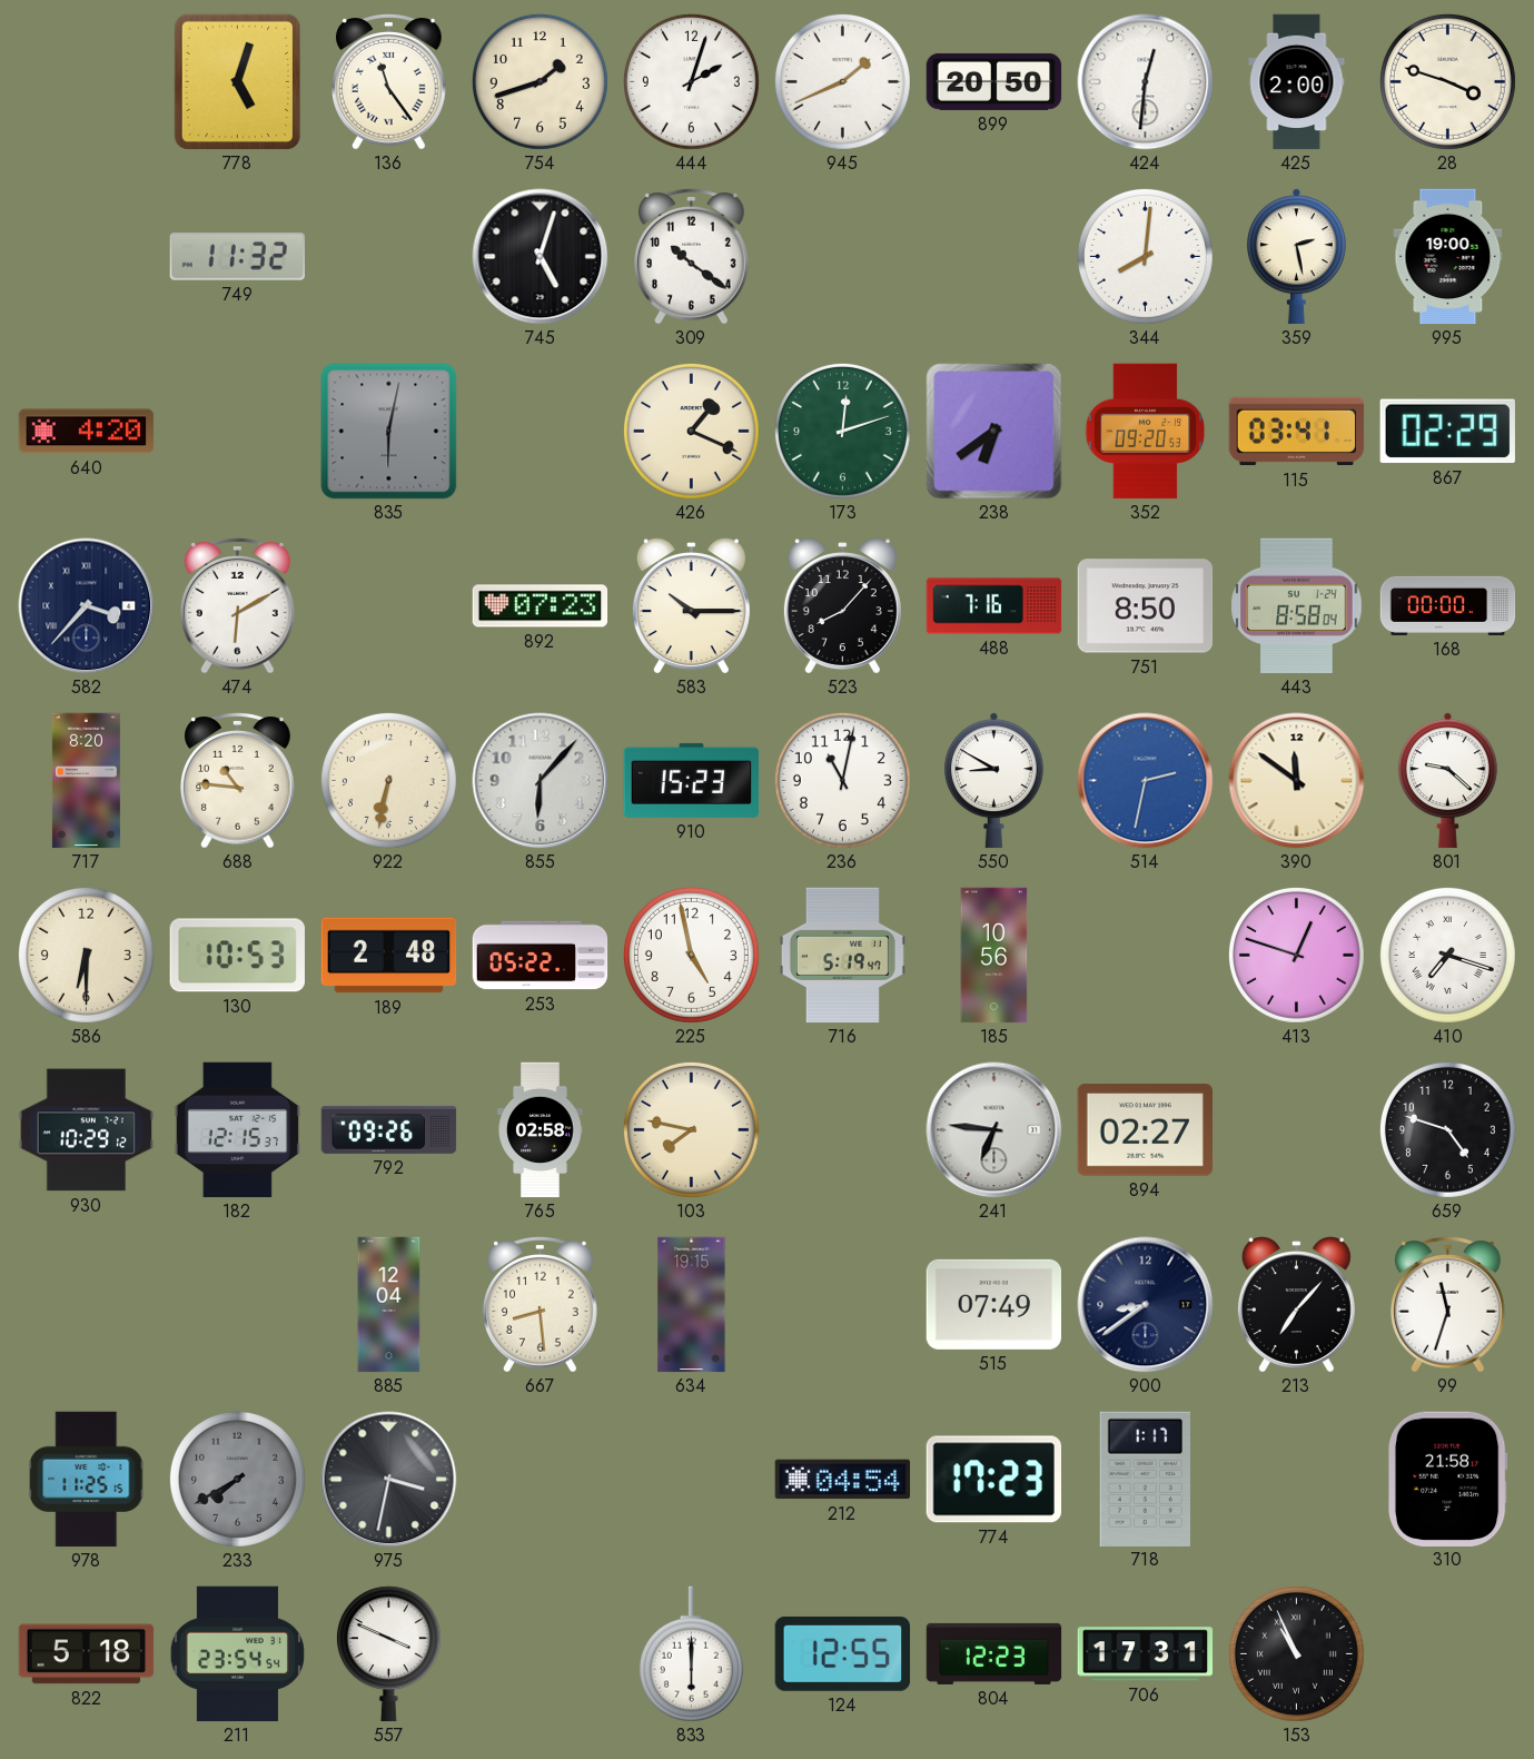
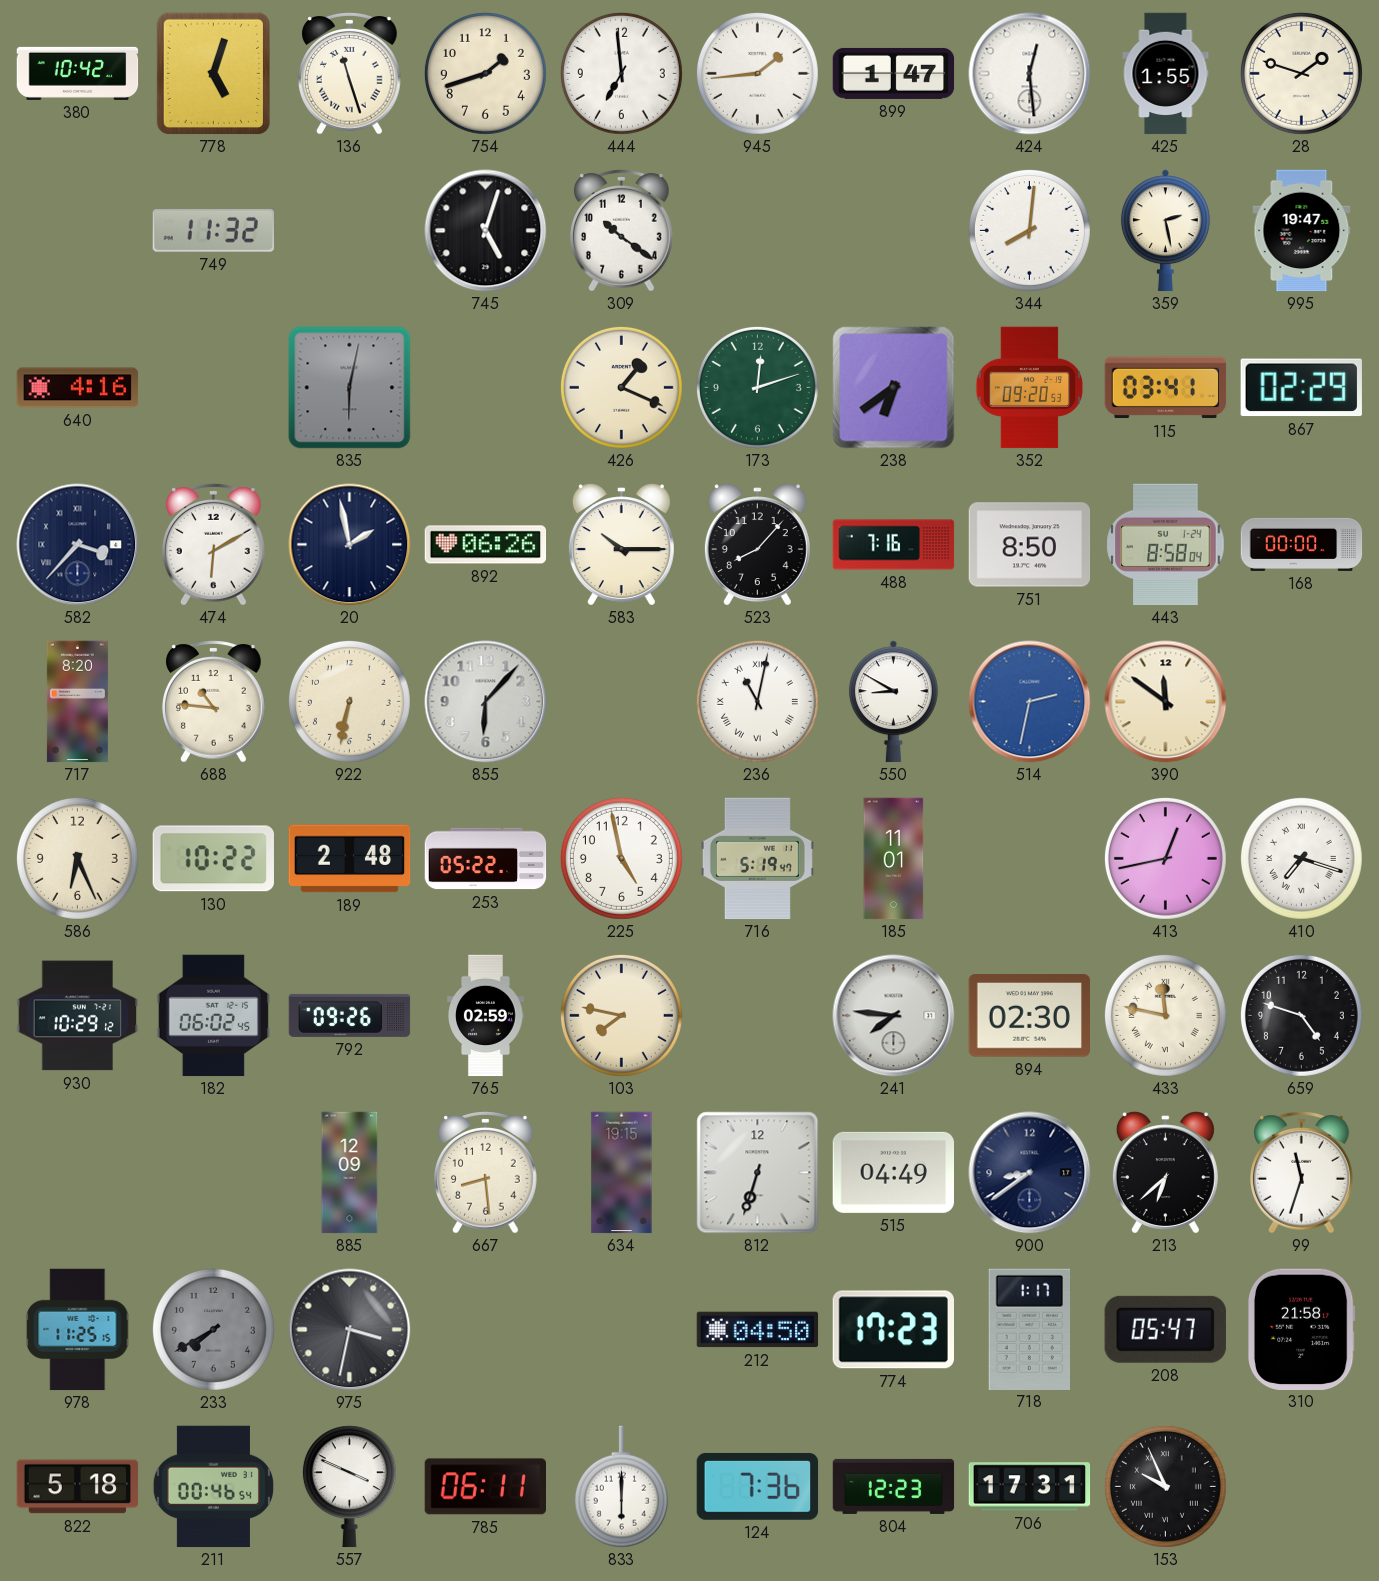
380: none -> 10:42 (78, 73)
136: 11:24 -> 11:27 (350, 74)
444: 2:03 -> 6:59 (621, 73)
945: 1:41 -> 1:44 (757, 73)
899: 20:50 -> 1:47 (894, 73)
424: 12:31 -> 12:29 (1030, 74)
425: 2:00 -> 1:55 (1166, 74)
28: 3:48 -> 1:48 (1301, 73)
995: 19:00 -> 19:47 (1302, 231)
640: 4:20 -> 4:16 (78, 388)
20: none -> 1:58 (350, 545)
892: 07:23 -> 06:26 (486, 545)
910: 15:23 -> none (692, 780)
236 numerals: Arabic -> Roman (757, 701)
801: 9:22 -> none (1447, 781)
586: 6:30 -> 6:26 (77, 858)
130: 10:53 -> 10:22 (213, 859)
185: 10:56 -> 11:01 (894, 859)
413: 12:48 -> 12:43 (1165, 858)
182: 12:15 -> 06:02 (213, 1016)
765: 02:58 -> 02:59 (486, 1016)
241: 6:46 -> 7:46 (894, 1016)
894: 02:27 -> 02:30 (1029, 1016)
433: none -> 11:47 (1165, 1015)
885: 12:04 -> 12:09 (350, 1173)
812: none -> 6:33 (758, 1173)
515: 07:49 -> 04:49 (893, 1172)
213: 7:07 -> 6:38 (1165, 1173)
212: 04:54 -> 04:50 (758, 1330)
208: none -> 05:47 (1165, 1329)
211: 23:54 -> 00:46 (213, 1487)
785: none -> 06:11 (485, 1487)
124: 12:55 -> 7:36 (758, 1486)
153: 10:56 -> 9:56 (1165, 1486)
